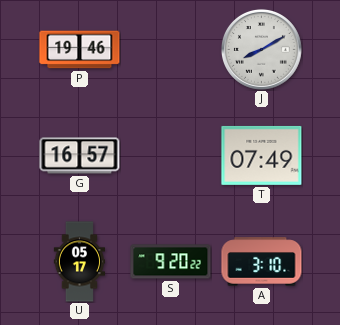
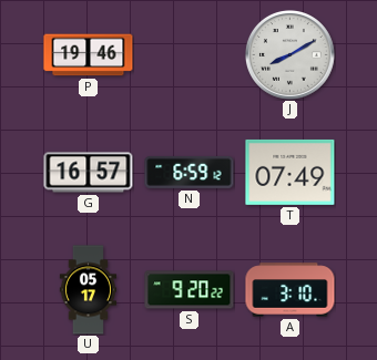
N: none -> 6:59 (190, 172)
